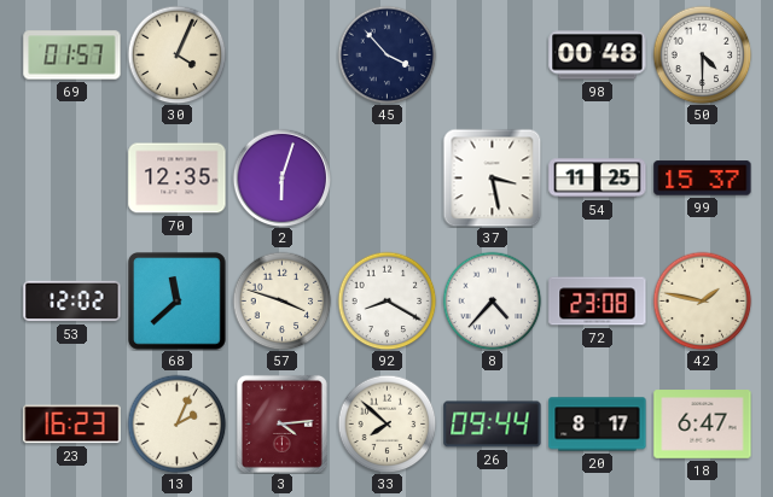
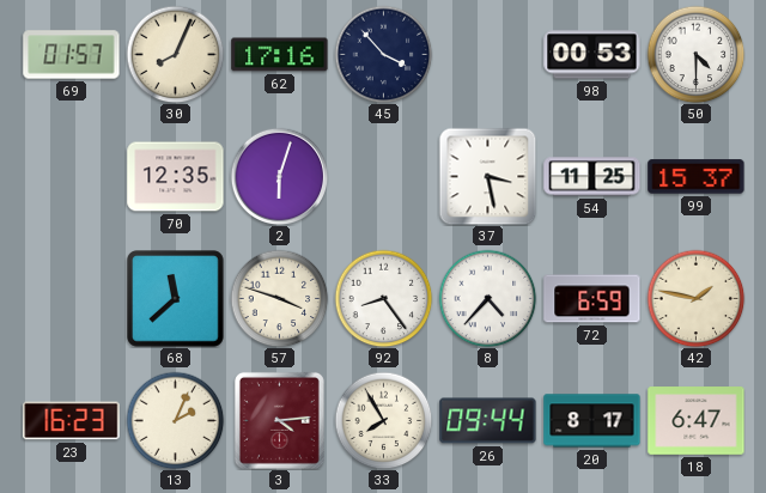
30: 4:04 -> 8:04 (175, 54)
62: none -> 17:16 (280, 55)
98: 00:48 -> 00:53 (592, 55)
53: 12:02 -> none (72, 302)
92: 8:20 -> 8:24 (383, 298)
72: 23:08 -> 6:59 (592, 299)
33: 7:52 -> 7:55 (383, 420)
